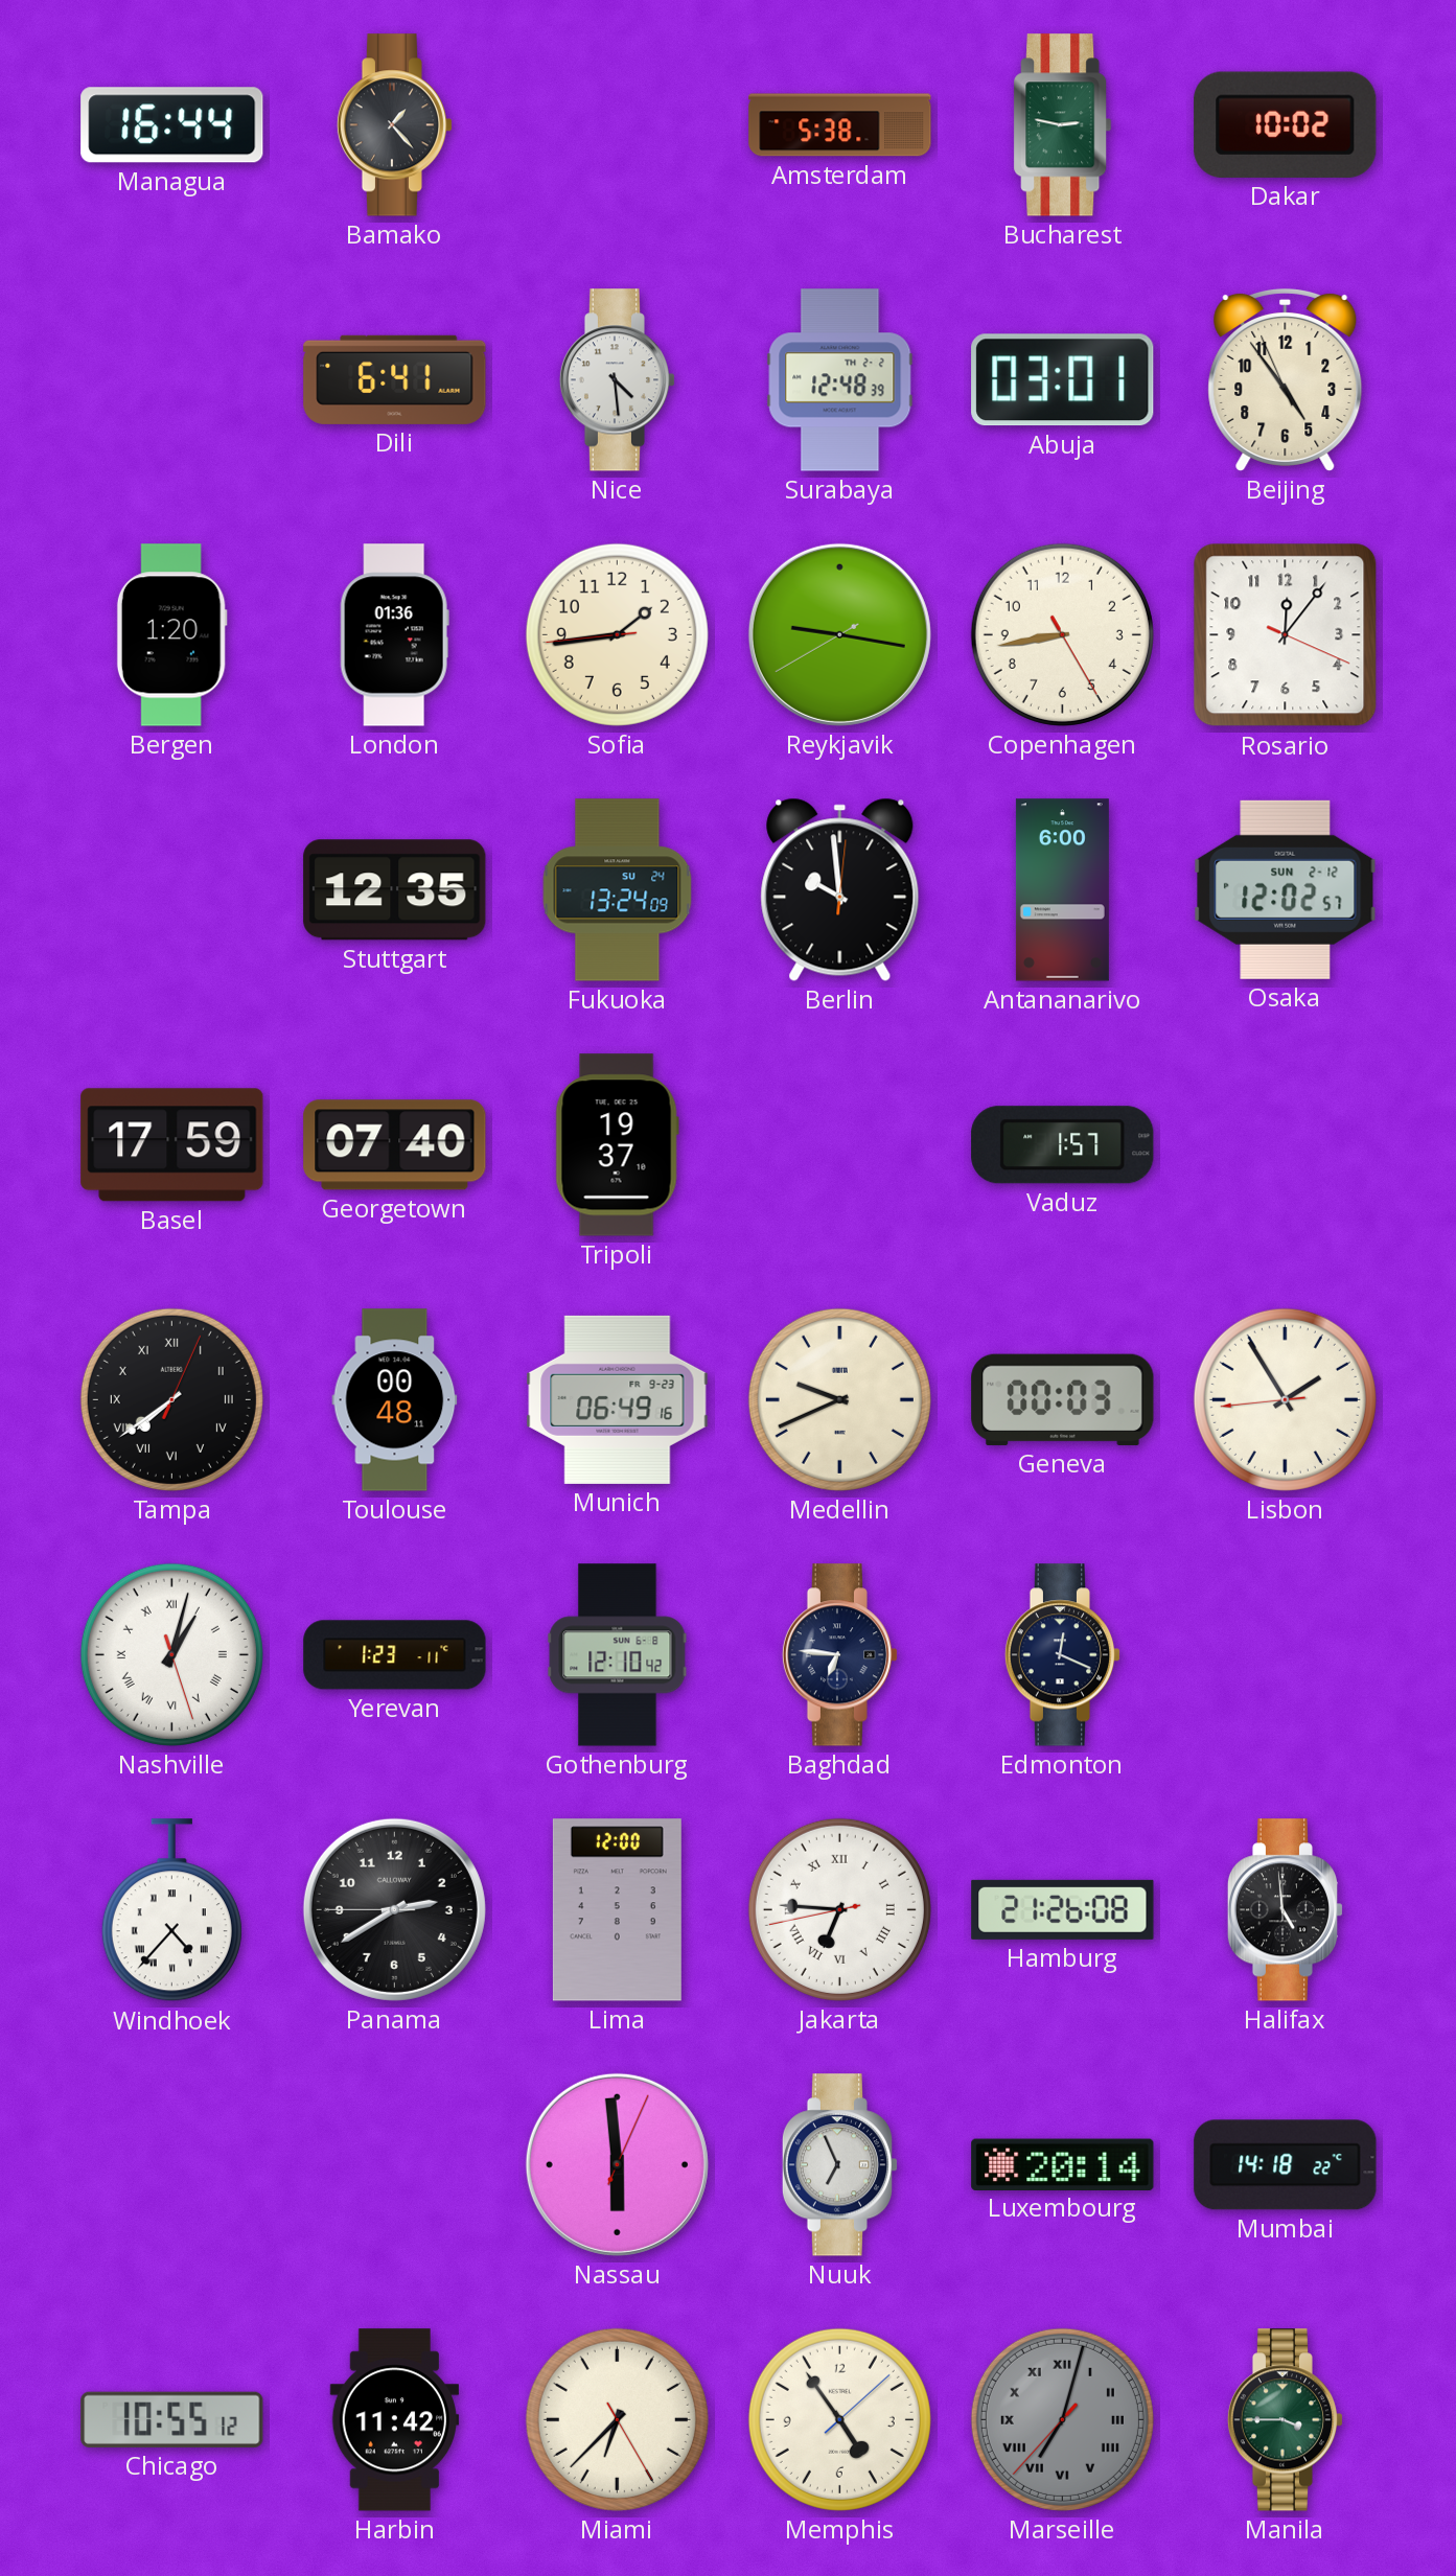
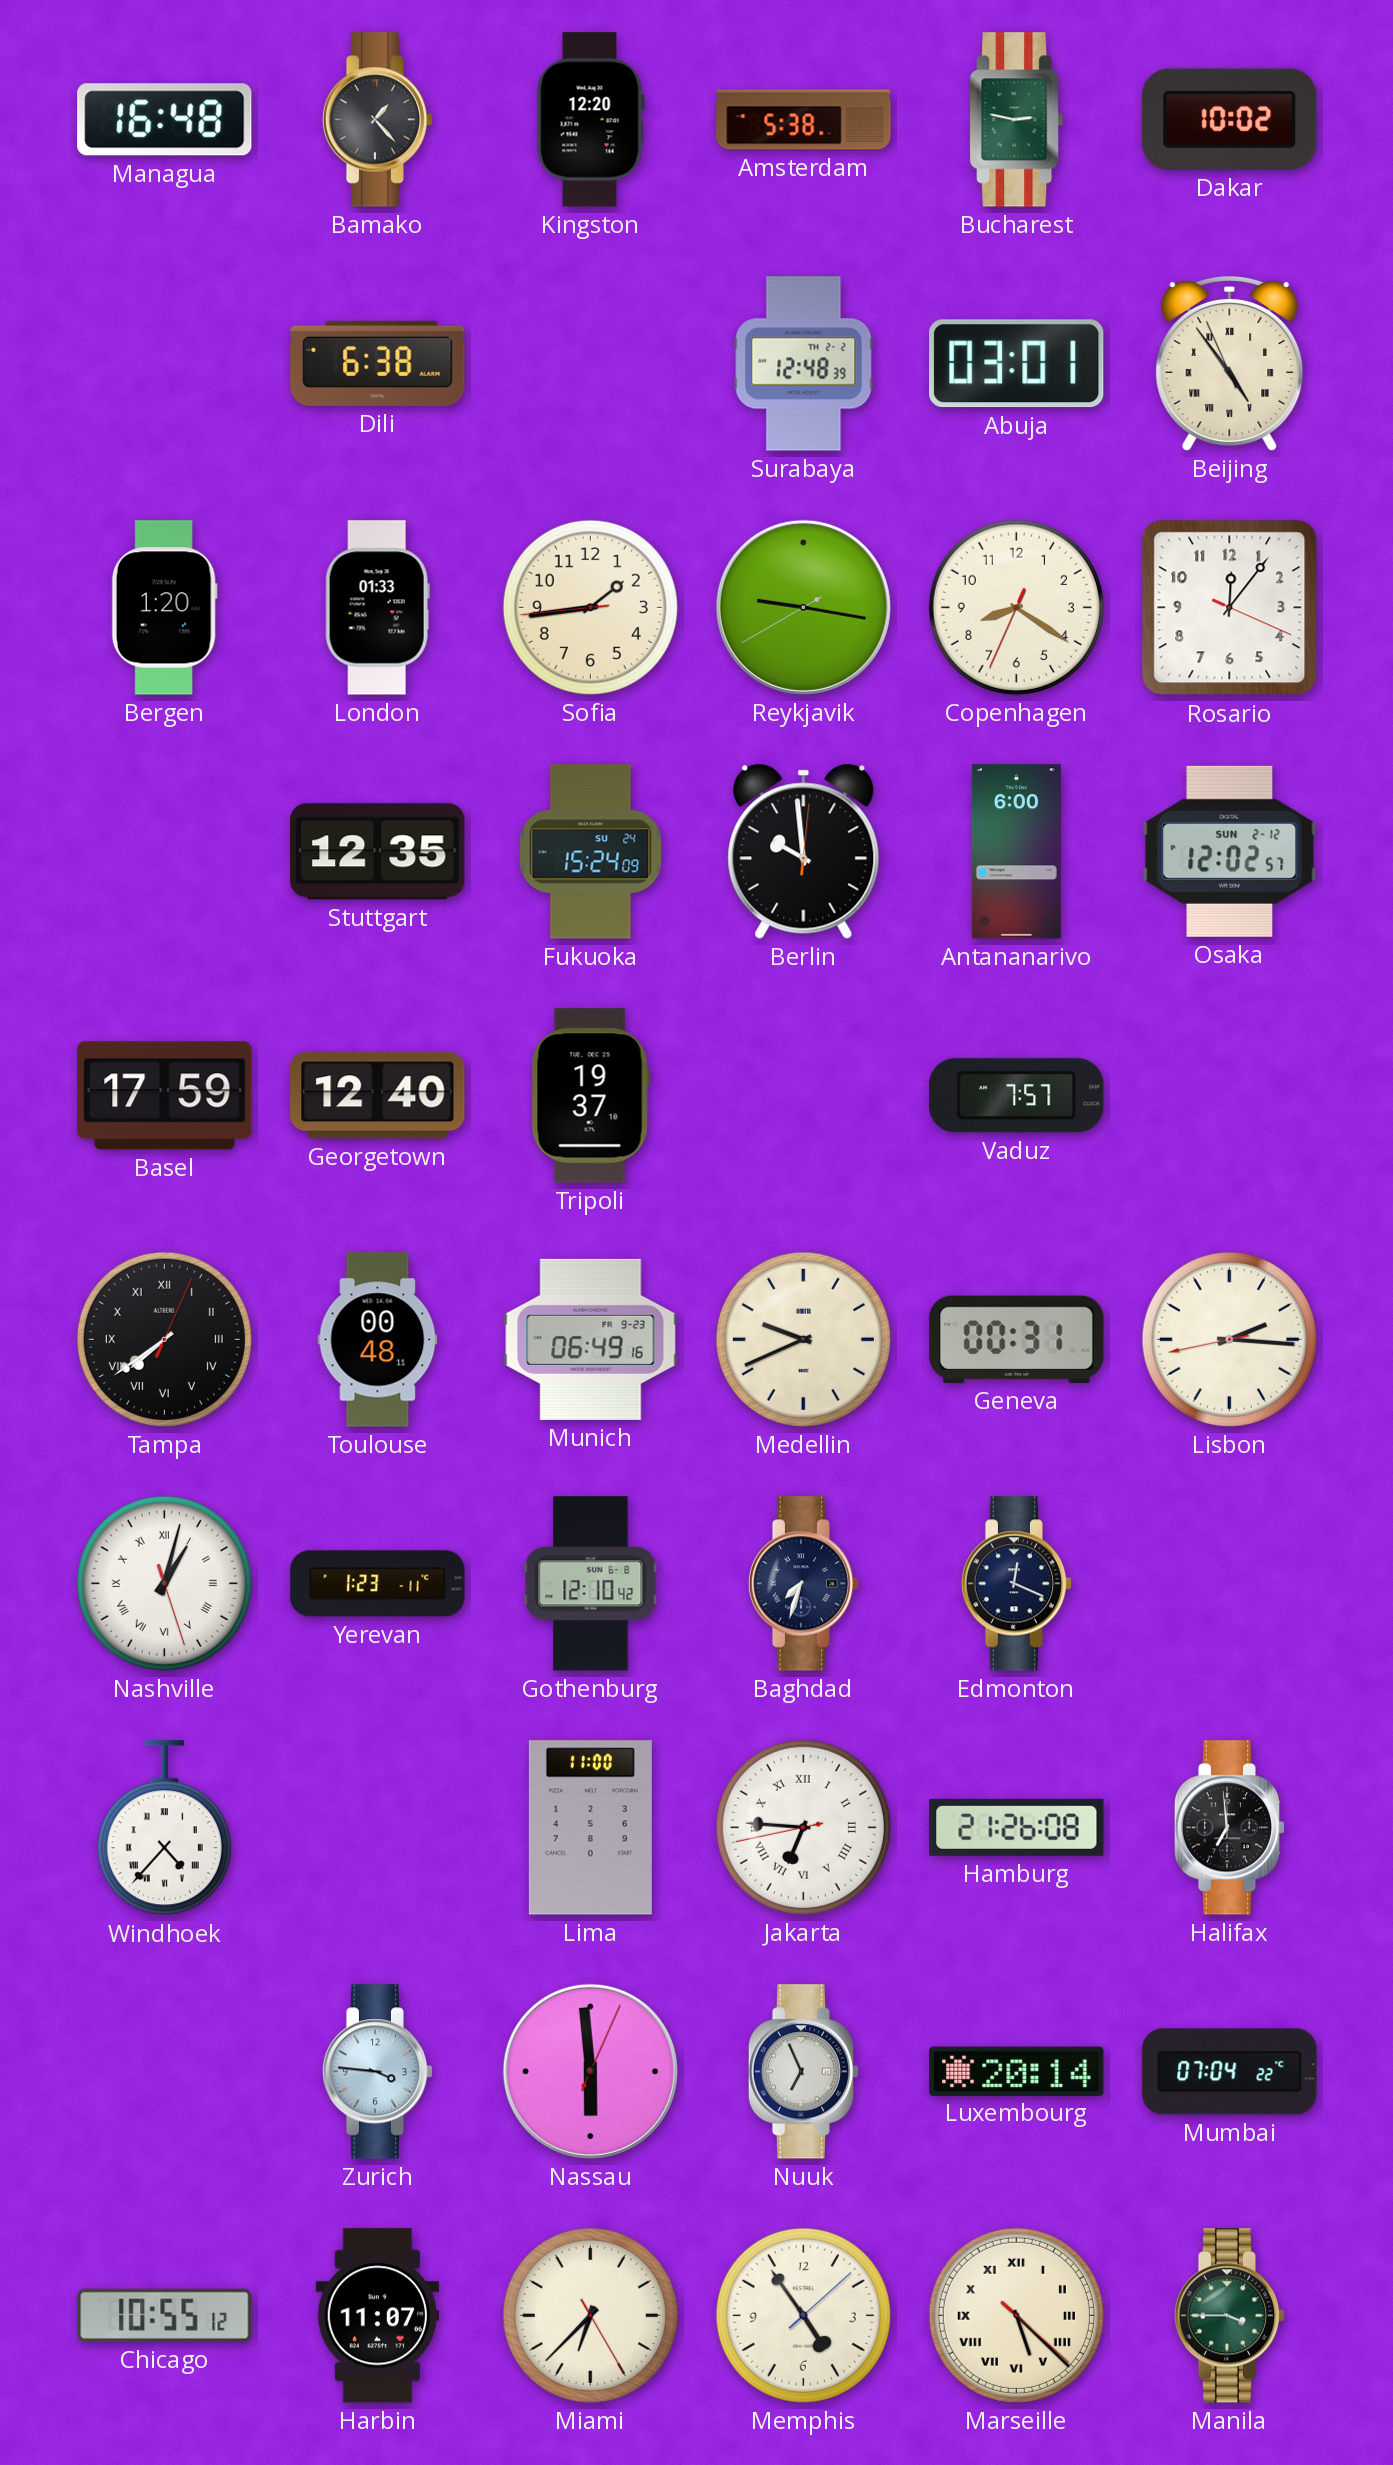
Managua: 16:44 -> 16:48 (165, 120)
Kingston: none -> 12:20 (590, 120)
Dili: 6:41 -> 6:38 (378, 363)
Nice: 4:29 -> none (618, 380)
Beijing numerals: Arabic -> Roman (1230, 363)
London: 01:36 -> 01:33 (377, 608)
Copenhagen: 8:43 -> 8:20 (1016, 607)
Fukuoka: 13:24 -> 15:24 (591, 852)
Georgetown: 07:40 -> 12:40 (378, 1096)
Vaduz: 1:57 -> 7:57 (1017, 1096)
Geneva: 00:03 -> 00:31 (1017, 1339)
Lisbon: 1:54 -> 2:15 (1229, 1339)
Baghdad: 6:46 -> 7:33 (804, 1584)
Panama: 2:39 -> none (394, 1909)
Lima: 12:00 -> 11:00 (590, 1828)
Halifax: 4:59 -> 6:59 (1230, 1828)
Zurich: none -> 3:46 (378, 2072)
Mumbai: 14:18 -> 07:04 (1230, 2072)
Harbin: 11:42 -> 11:07 (378, 2316)
Marseille: 7:02 -> 5:22 (1016, 2315)
Marseille dial: grey -> cream (1016, 2315)
